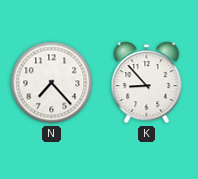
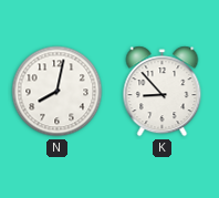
N: 7:23 -> 8:02 (58, 92)
